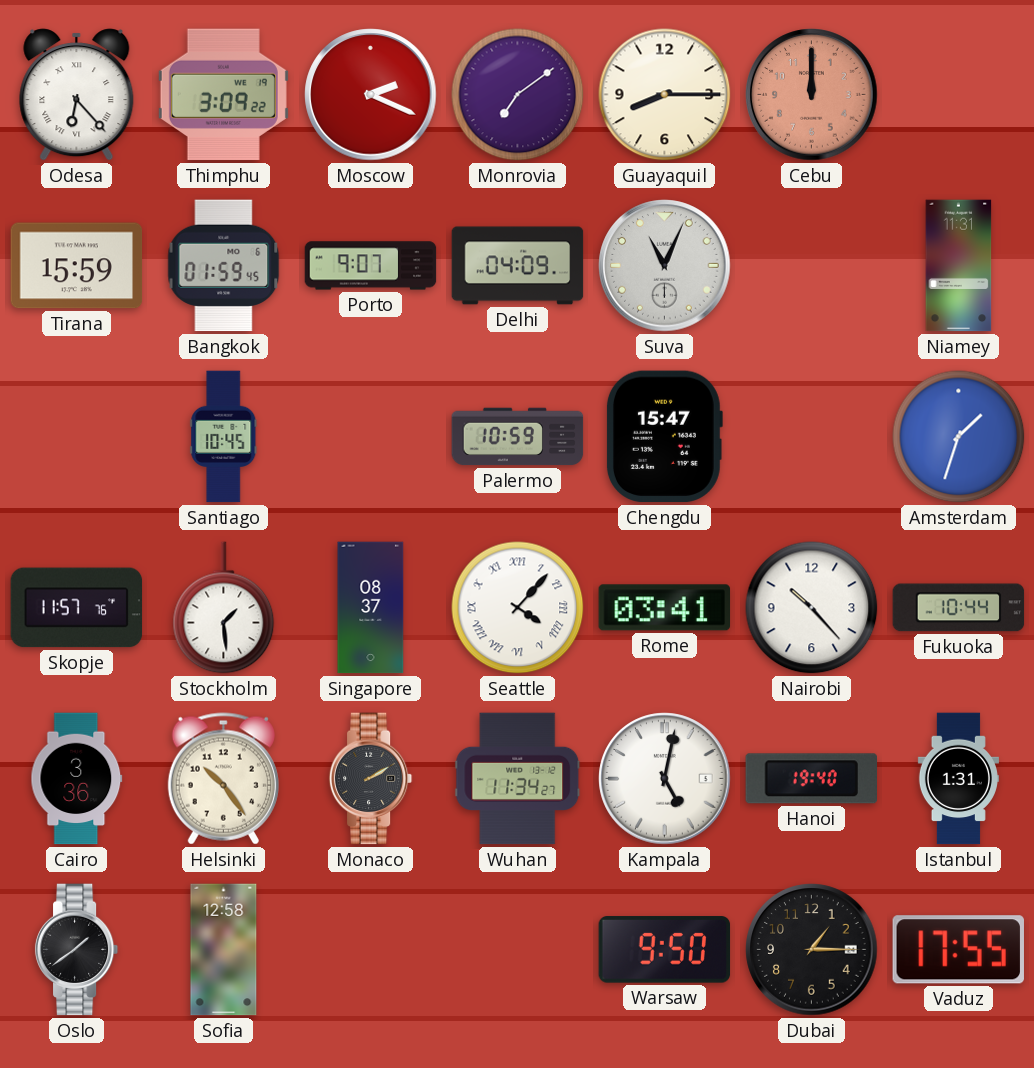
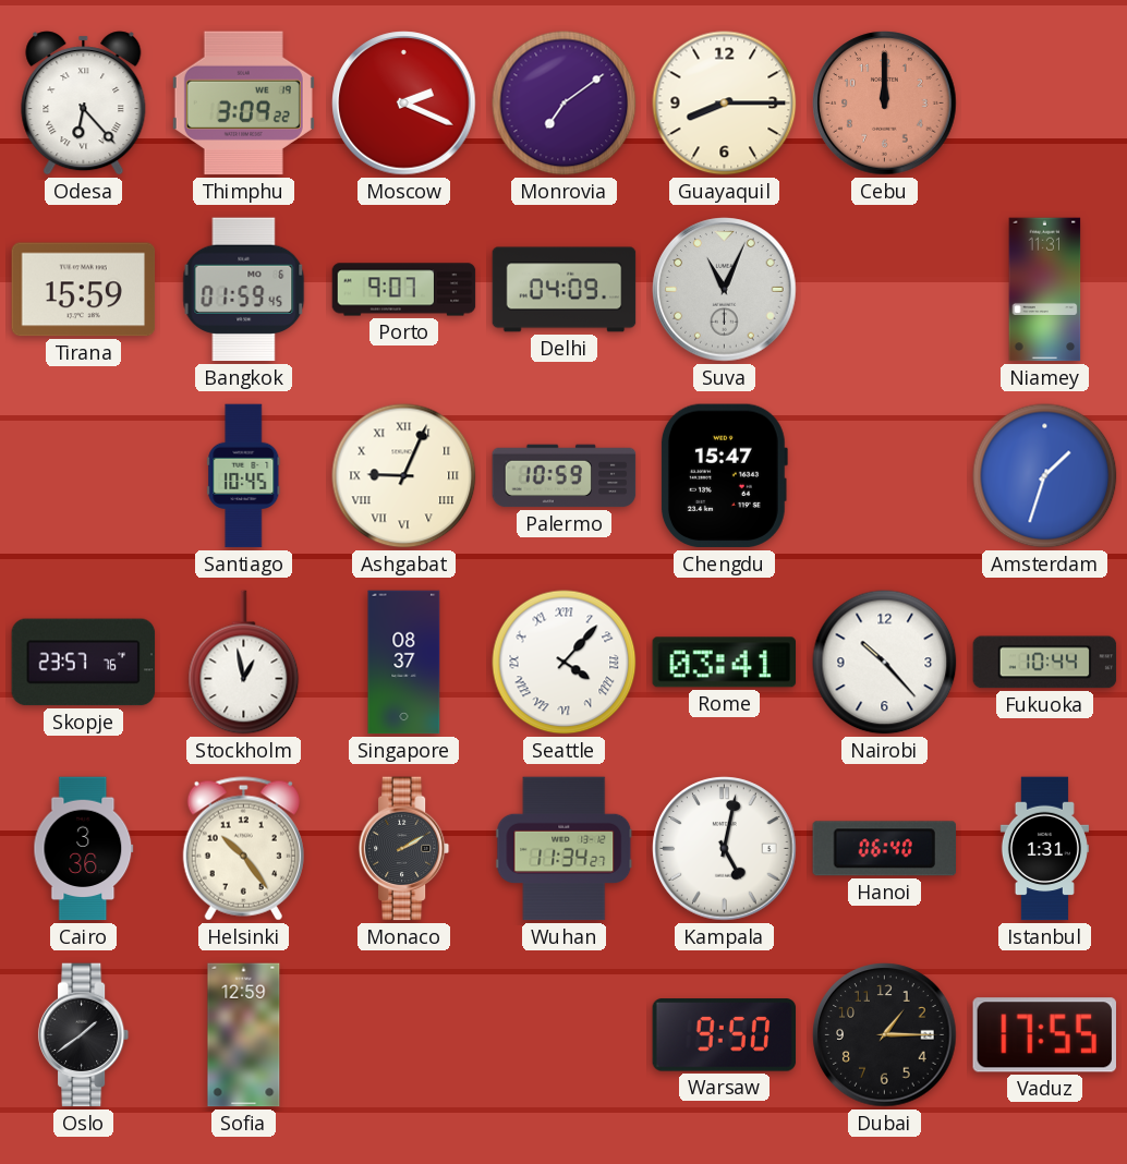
Ashgabat: none -> 9:04 (404, 476)
Skopje: 11:57 -> 23:57 (84, 663)
Stockholm: 1:29 -> 12:58 (244, 663)
Hanoi: 19:40 -> 06:40 (885, 849)
Sofia: 12:58 -> 12:59 (244, 1035)
